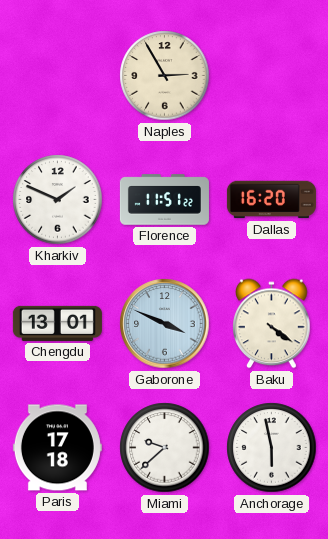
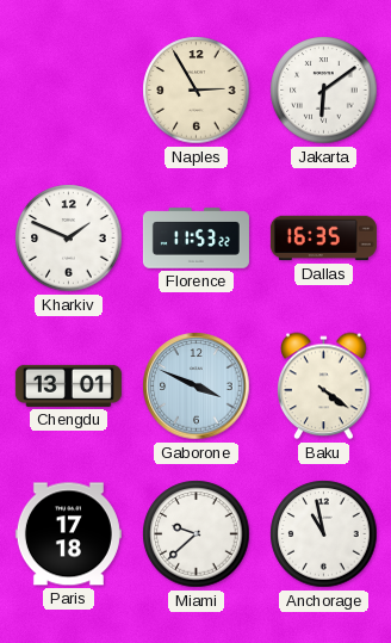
Jakarta: none -> 6:09 (324, 91)
Florence: 11:51 -> 11:53 (195, 239)
Dallas: 16:20 -> 16:35 (323, 239)
Anchorage: 5:58 -> 10:58 (324, 534)
